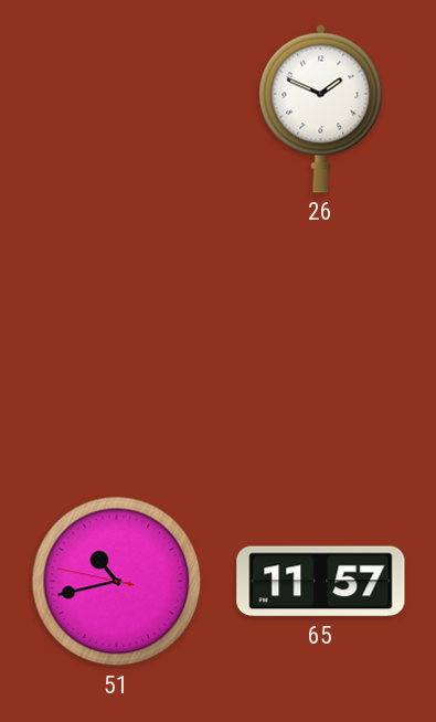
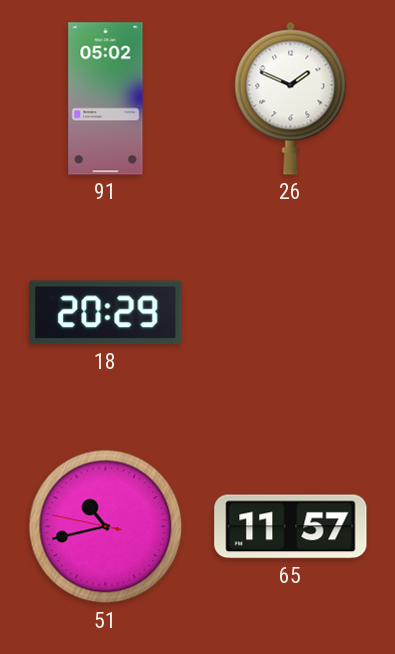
91: none -> 05:02 (106, 99)
18: none -> 20:29 (106, 313)
